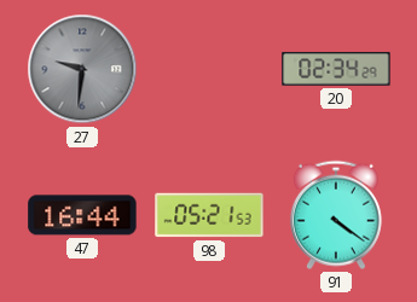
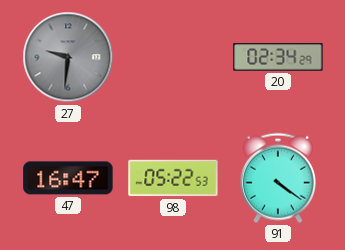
47: 16:44 -> 16:47 (68, 178)
98: 05:21 -> 05:22 (173, 178)
